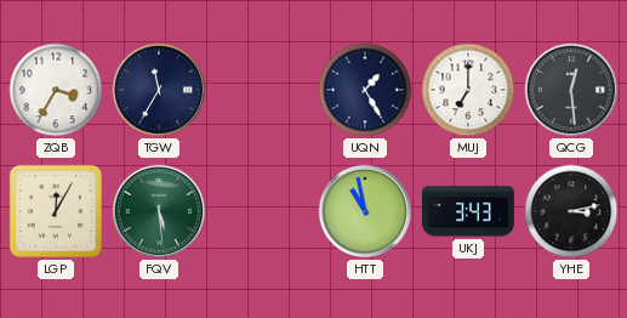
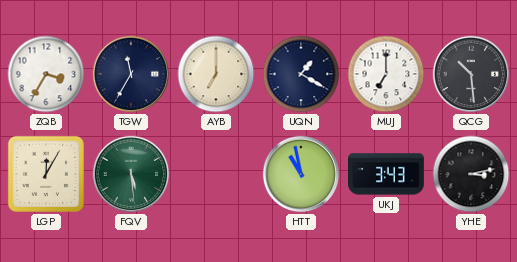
AYB: none -> 7:00 (216, 74)
UQN: 1:25 -> 1:20 (301, 74)
QCG: 12:29 -> 10:29 (471, 74)
